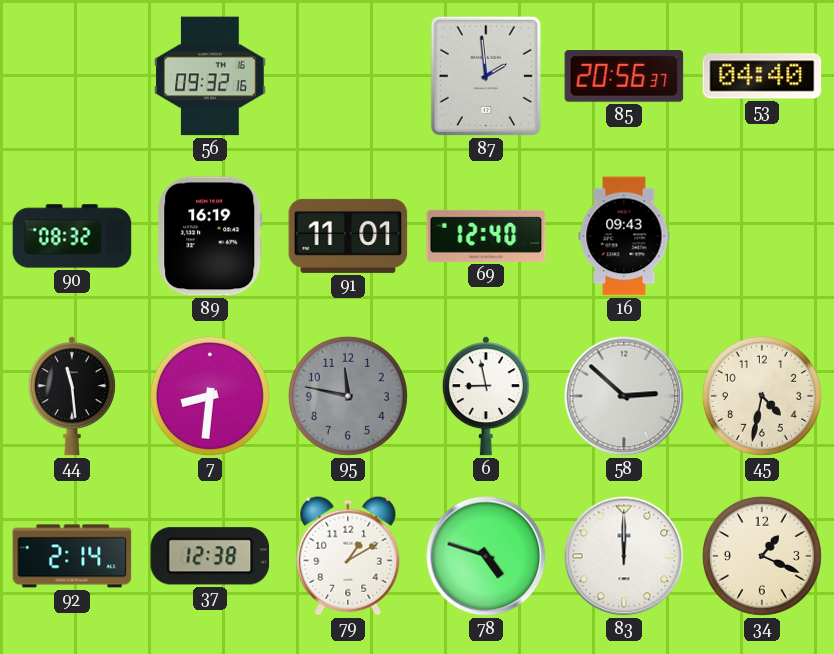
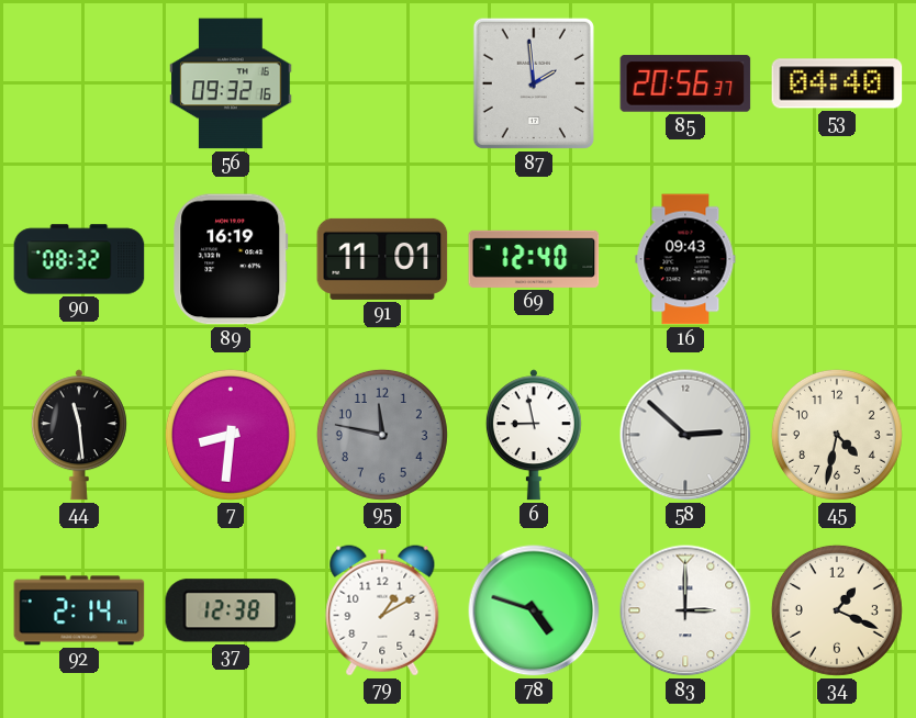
83: 12:00 -> 3:00 (685, 610)
